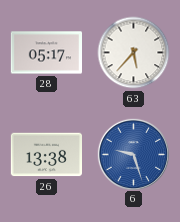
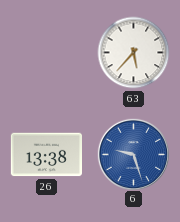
28: 05:17 -> none (46, 53)
